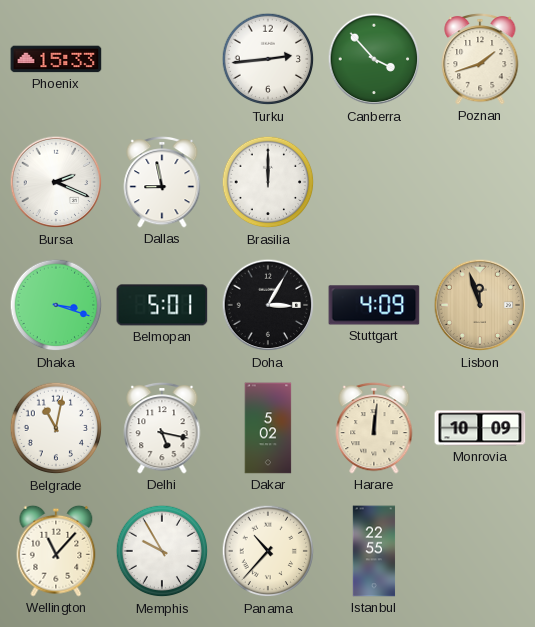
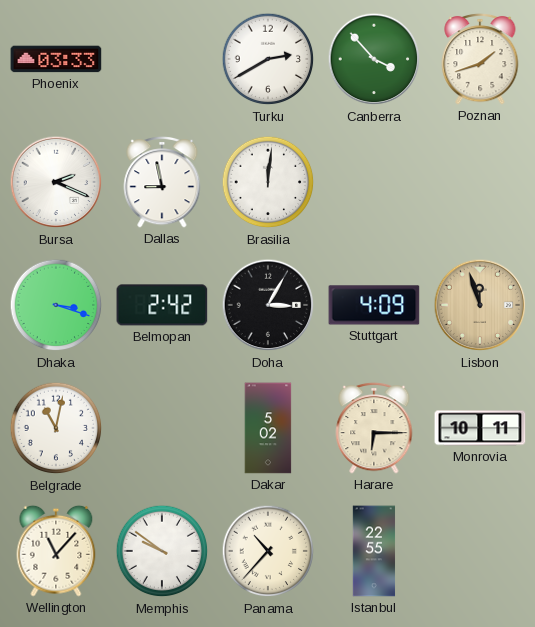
Phoenix: 15:33 -> 03:33 (56, 59)
Turku: 2:44 -> 2:40 (268, 59)
Brasilia: 12:00 -> 12:01 (268, 182)
Belmopan: 5:01 -> 2:42 (162, 305)
Delhi: 5:17 -> none (162, 428)
Harare: 12:01 -> 6:15 (374, 428)
Monrovia: 10:09 -> 10:11 (480, 428)
Memphis: 9:55 -> 9:51 (162, 551)
